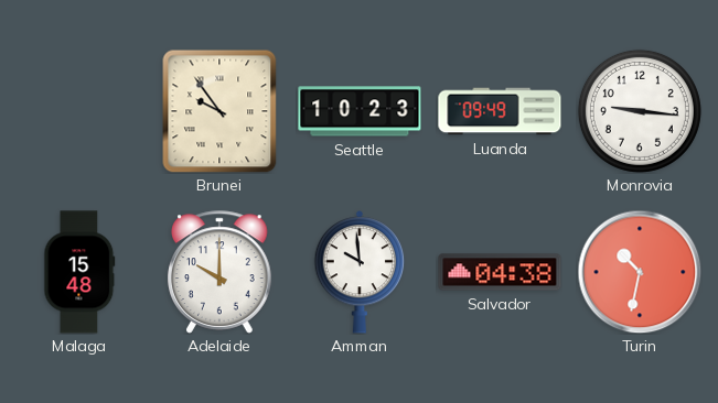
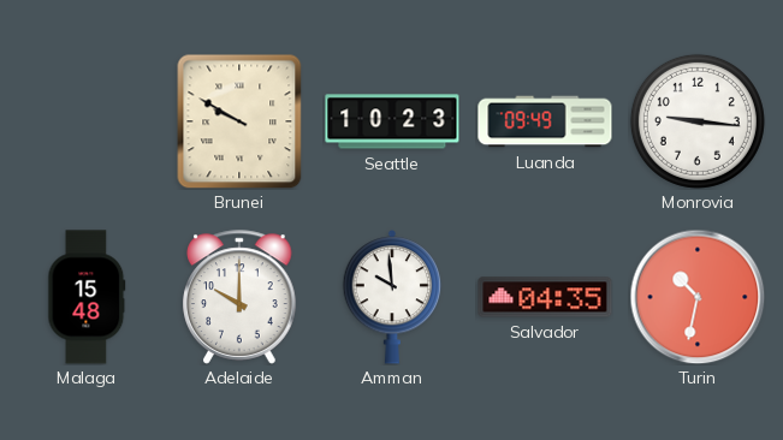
Brunei: 9:54 -> 9:50 (239, 121)
Salvador: 04:38 -> 04:35 (545, 297)
